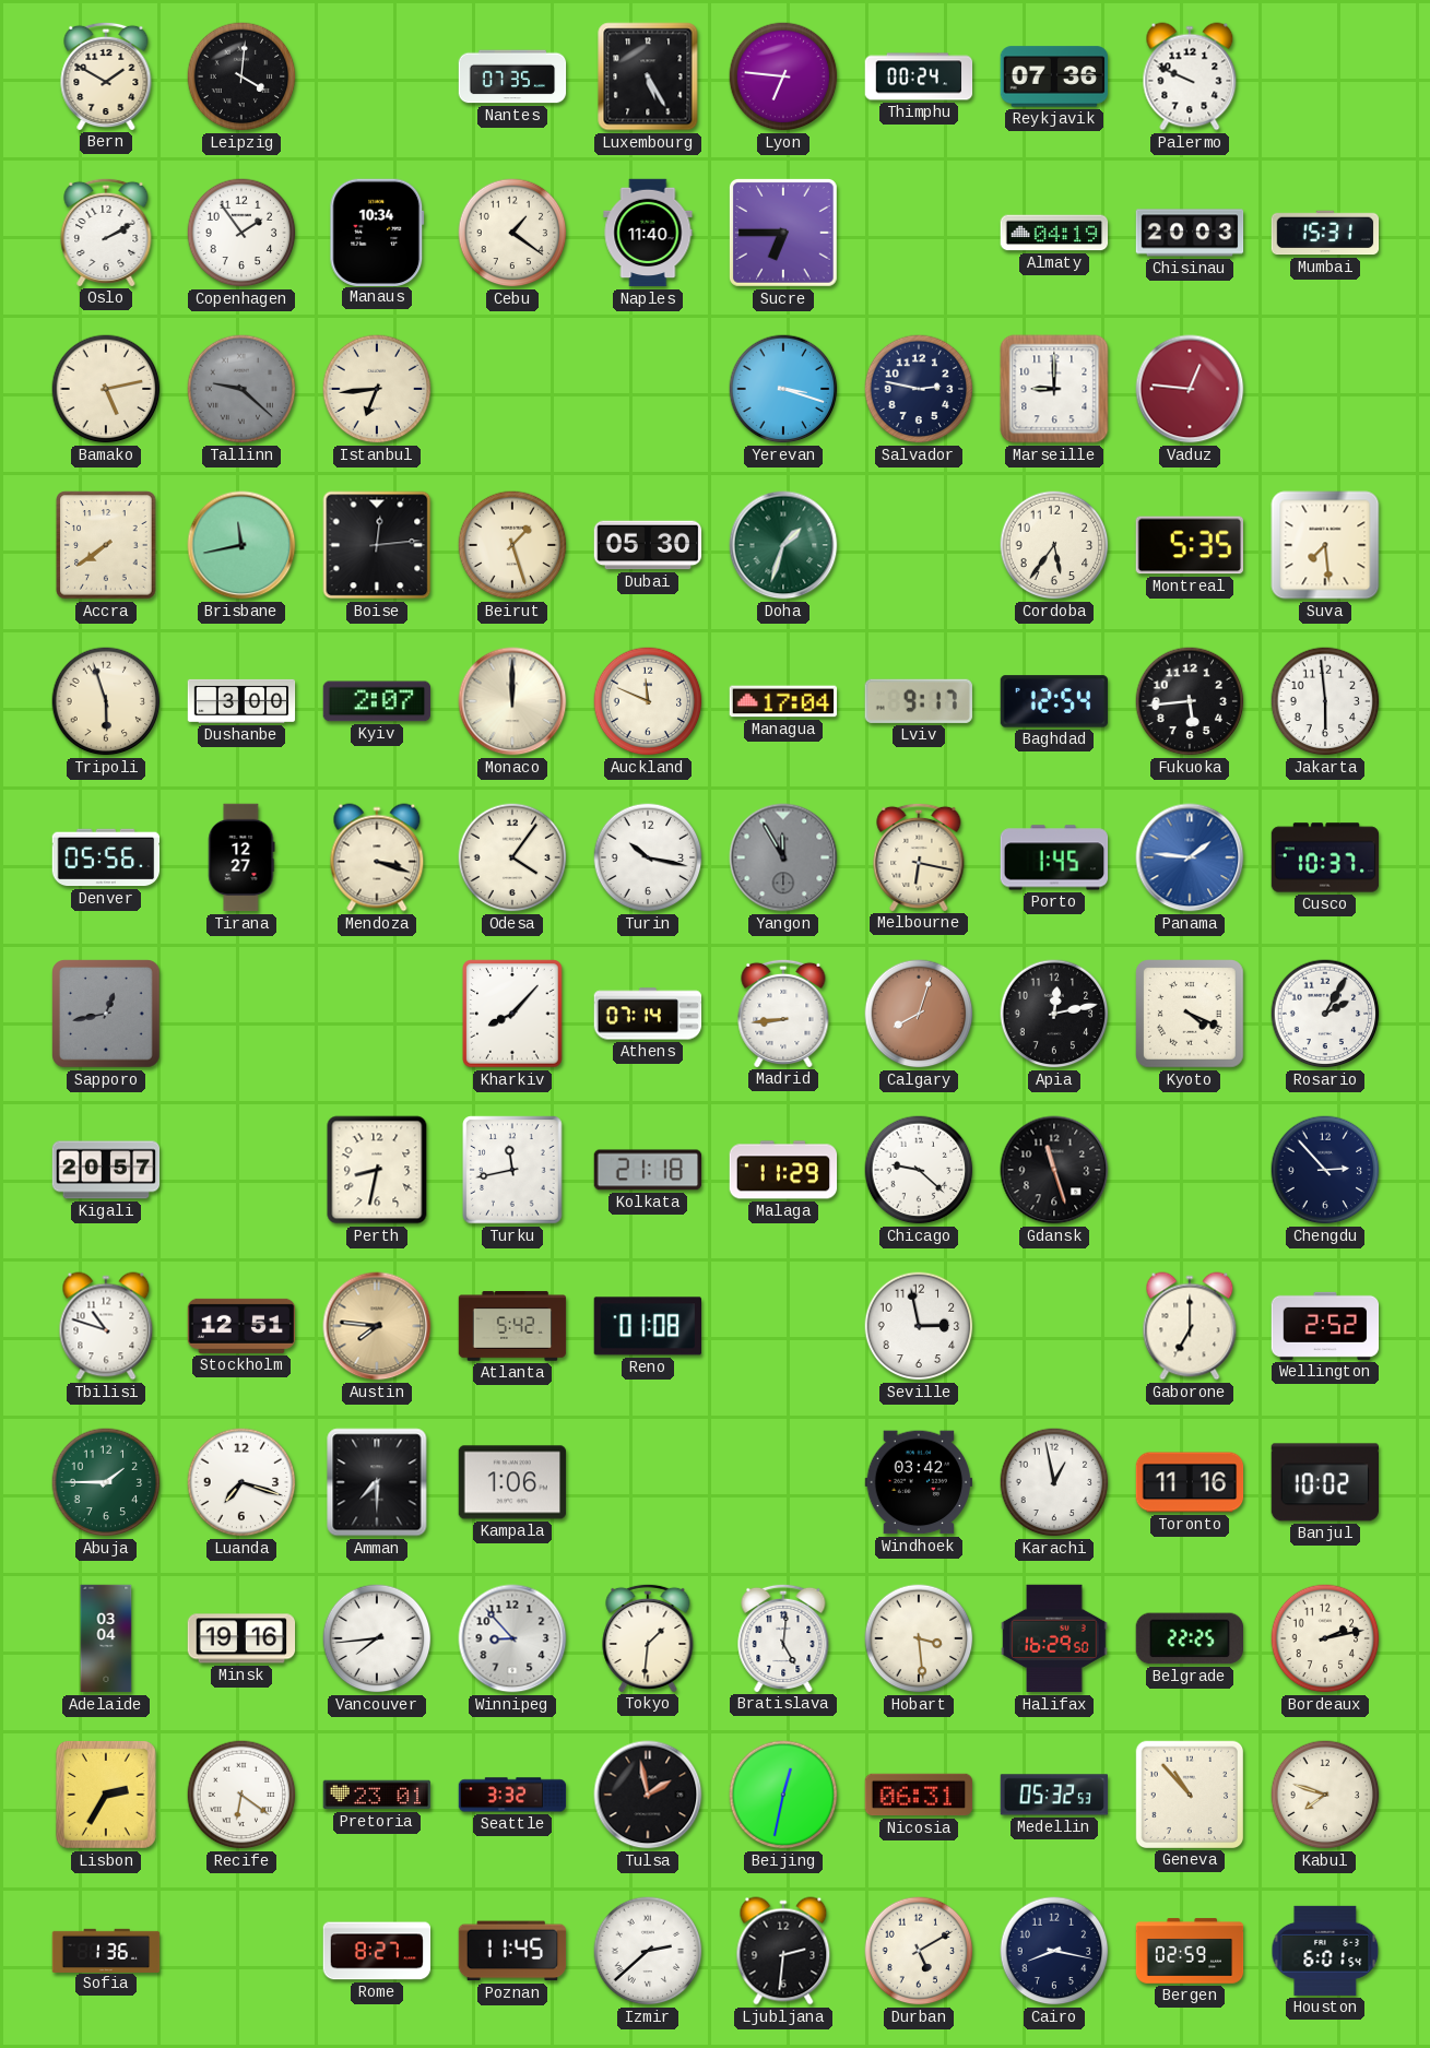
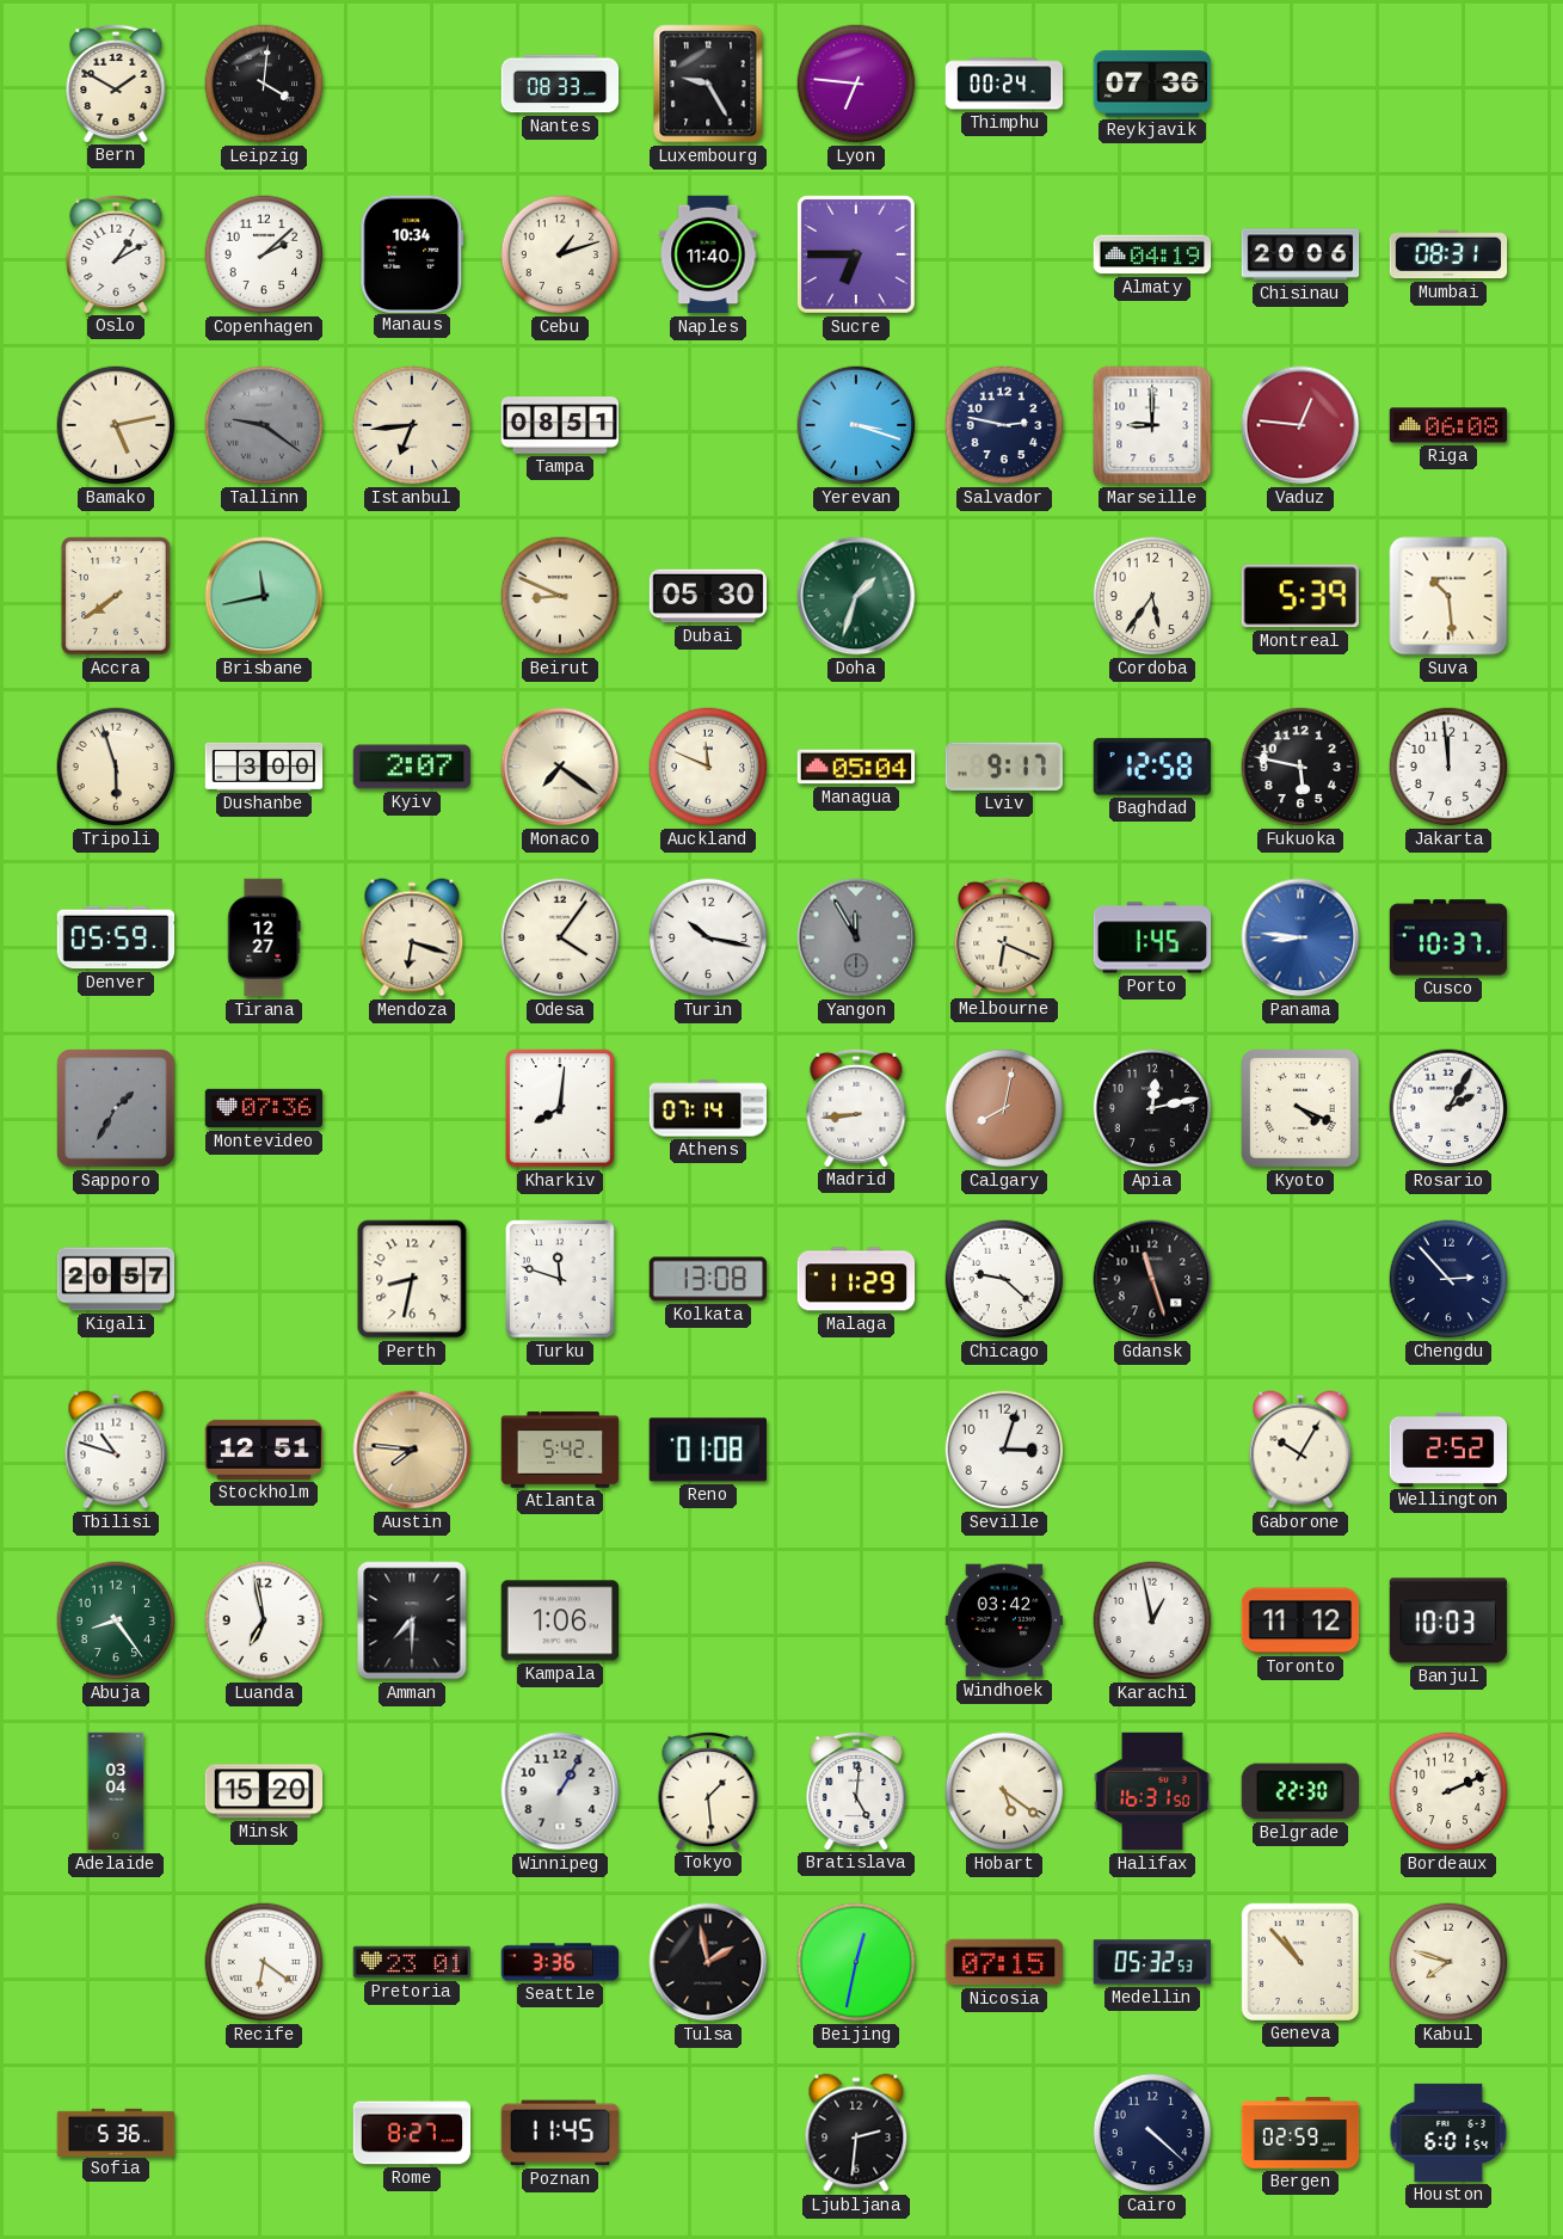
Nantes: 07:35 -> 08:33 (560, 84)
Luxembourg: 5:25 -> 9:25 (708, 84)
Palermo: 9:49 -> none (1190, 76)
Oslo: 2:10 -> 1:10 (116, 253)
Copenhagen: 1:54 -> 2:08 (264, 254)
Cebu: 1:21 -> 1:12 (560, 254)
Chisinau: 20:03 -> 20:06 (1300, 254)
Mumbai: 15:31 -> 08:31 (1448, 254)
Tallinn: 9:22 -> 9:21 (264, 425)
Tampa: none -> 08:51 (560, 425)
Riga: none -> 06:08 (1448, 425)
Boise: 12:14 -> none (377, 545)
Beirut: 1:27 -> 8:49 (560, 596)
Montreal: 5:35 -> 5:39 (1299, 596)
Suva: 7:29 -> 10:29 (1448, 596)
Monaco: 12:00 -> 7:21 (560, 767)
Managua: 17:04 -> 05:04 (856, 767)
Baghdad: 12:54 -> 12:58 (1152, 767)
Fukuoka: 5:44 -> 5:47 (1300, 767)
Jakarta: 5:59 -> 11:59 (1448, 767)
Denver: 05:56 -> 05:59 (116, 937)
Mendoza: 3:18 -> 6:18 (412, 937)
Melbourne: 6:17 -> 6:19 (1004, 936)
Panama: 1:46 -> 8:46 (1300, 937)
Sapporo: 12:43 -> 1:35 (117, 1109)
Montevideo: none -> 07:36 (264, 1108)
Kharkiv: 8:07 -> 8:01 (560, 1108)
Calgary: 8:03 -> 8:02 (1004, 1108)
Turku: 11:43 -> 11:48 (560, 1279)
Kolkata: 21:18 -> 13:08 (708, 1279)
Seville: 2:58 -> 3:03 (1004, 1450)
Gaborone: 7:00 -> 10:05 (1300, 1450)
Abuja: 1:45 -> 8:24 (116, 1620)
Luanda: 7:18 -> 6:58 (264, 1620)
Toronto: 11:16 -> 11:12 (1300, 1620)
Banjul: 10:02 -> 10:03 (1447, 1620)
Minsk: 19:16 -> 15:20 (264, 1791)
Vancouver: 7:44 -> none (377, 1638)
Winnipeg: 8:53 -> 1:05 (560, 1791)
Tokyo: 1:31 -> 1:29 (708, 1790)
Hobart: 3:29 -> 5:21 (1004, 1791)
Halifax: 16:29 -> 16:31 (1152, 1791)
Belgrade: 22:25 -> 22:30 (1299, 1791)
Bordeaux: 2:13 -> 2:11 (1448, 1791)
Lisbon: 2:35 -> none (106, 1795)
Seattle: 3:32 -> 3:36 (560, 1962)
Nicosia: 06:31 -> 07:15 (1004, 1962)
Sofia: 1:36 -> 5:36 (116, 2132)
Izmir: 2:38 -> none (648, 1951)
Durban: 5:10 -> none (919, 1951)
Cairo: 8:17 -> 4:22 (1152, 2133)
